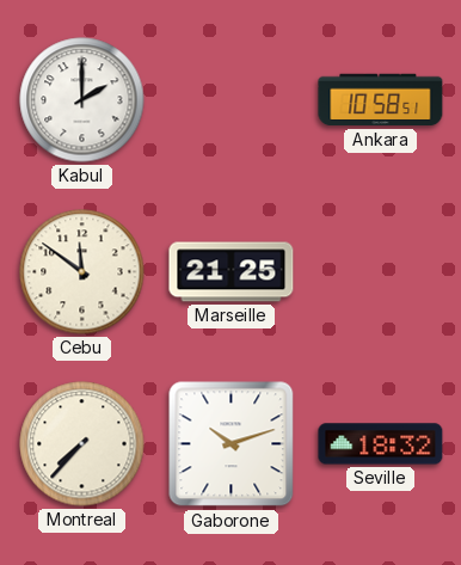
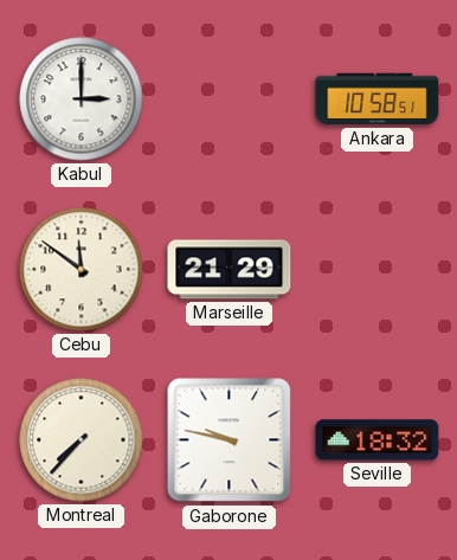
Kabul: 2:00 -> 3:00 (82, 99)
Marseille: 21:25 -> 21:29 (230, 270)
Gaborone: 10:12 -> 9:47 (230, 440)
